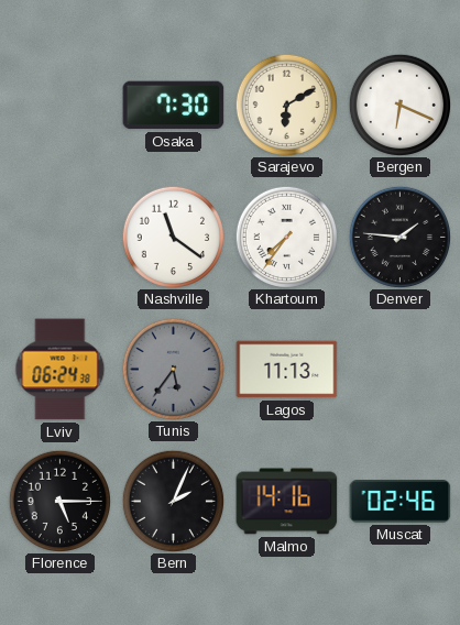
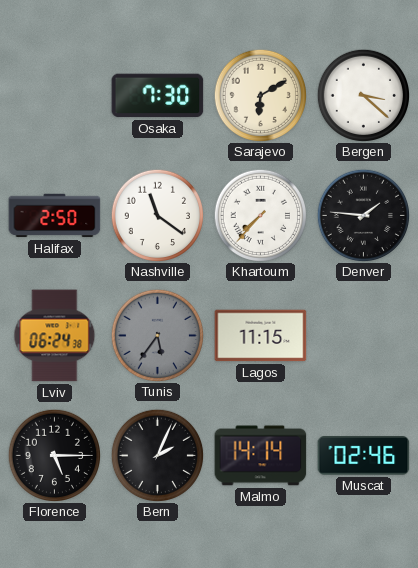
Bergen: 6:19 -> 3:22 (363, 95)
Halifax: none -> 2:50 (55, 216)
Khartoum: 7:36 -> 7:37 (260, 215)
Lagos: 11:13 -> 11:15 (261, 336)
Malmo: 14:16 -> 14:14 (261, 456)
